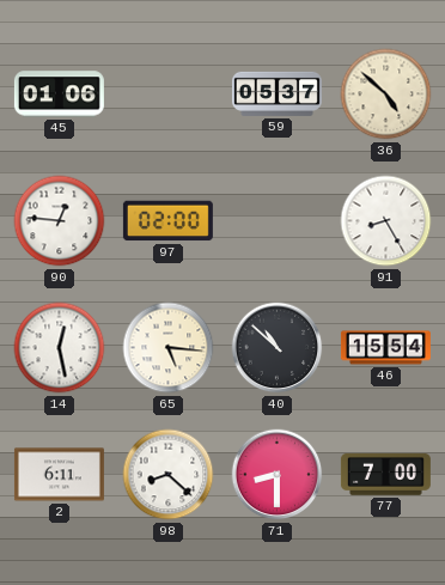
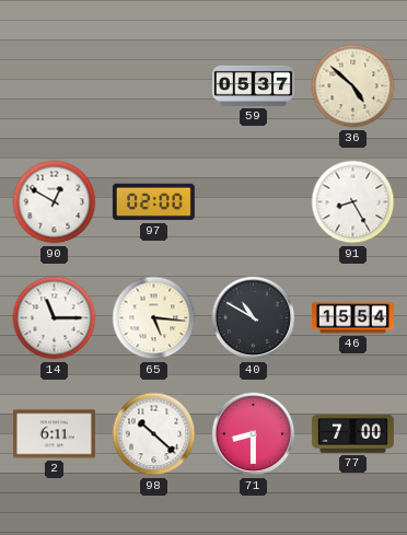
45: 01:06 -> none (59, 95)
90: 12:46 -> 12:50 (55, 202)
14: 12:28 -> 11:15 (55, 318)
40: 10:52 -> 10:50 (254, 318)
98: 8:22 -> 10:22 (154, 434)
